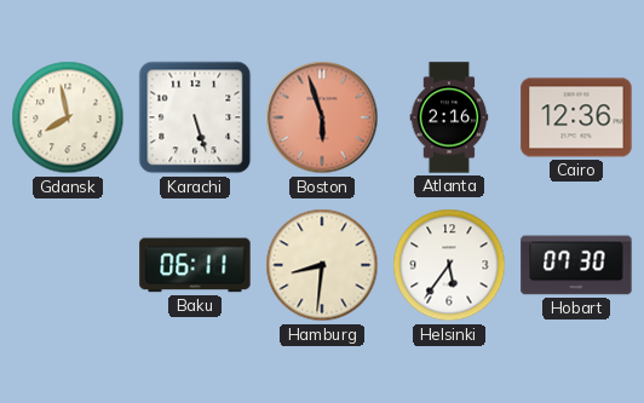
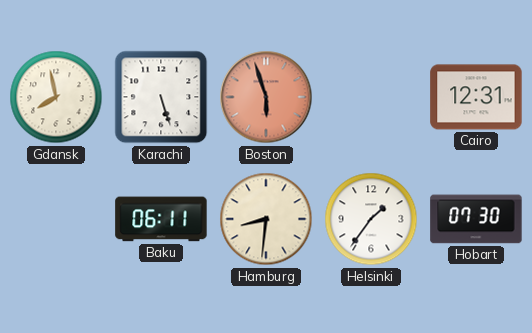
Atlanta: 2:16 -> none (449, 117)
Cairo: 12:36 -> 12:31 (476, 97)
Helsinki: 5:36 -> 1:36 (371, 219)
